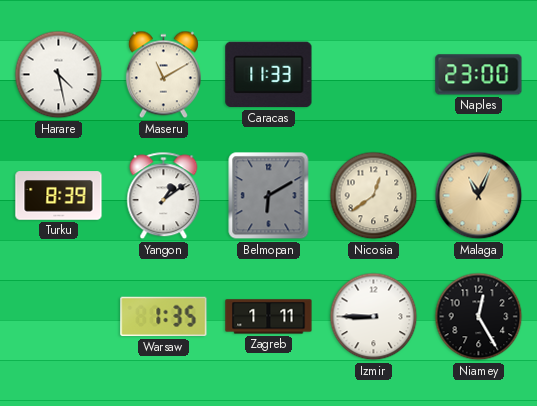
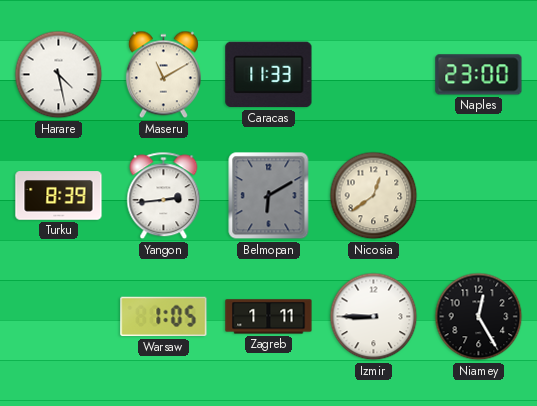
Yangon: 1:09 -> 2:44 (164, 196)
Malaga: 11:04 -> none (479, 196)
Warsaw: 1:35 -> 1:05 (164, 317)
